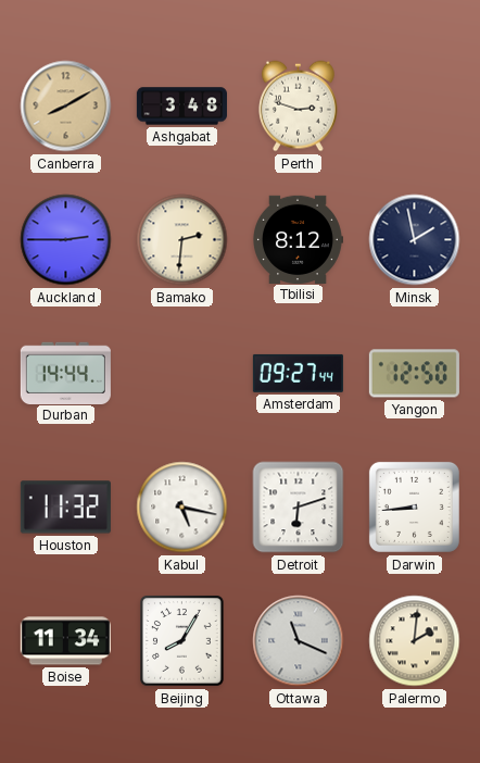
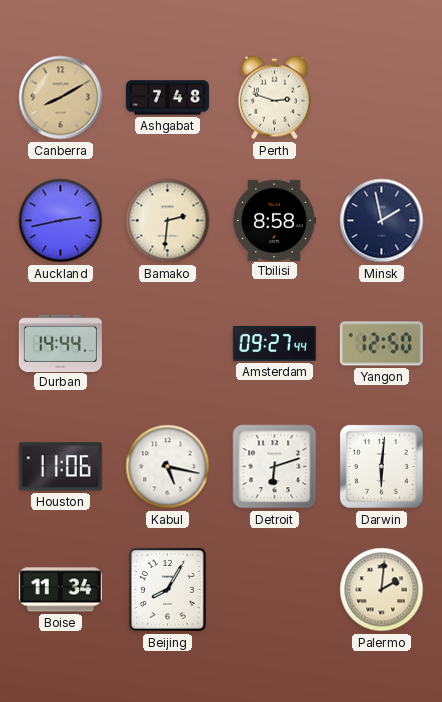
Ashgabat: 3:48 -> 7:48 (167, 98)
Auckland: 2:45 -> 2:43 (61, 221)
Tbilisi: 8:12 -> 8:58 (275, 220)
Houston: 11:32 -> 11:06 (60, 467)
Darwin: 8:44 -> 6:01 (381, 466)
Ottawa: 11:19 -> none (299, 641)
